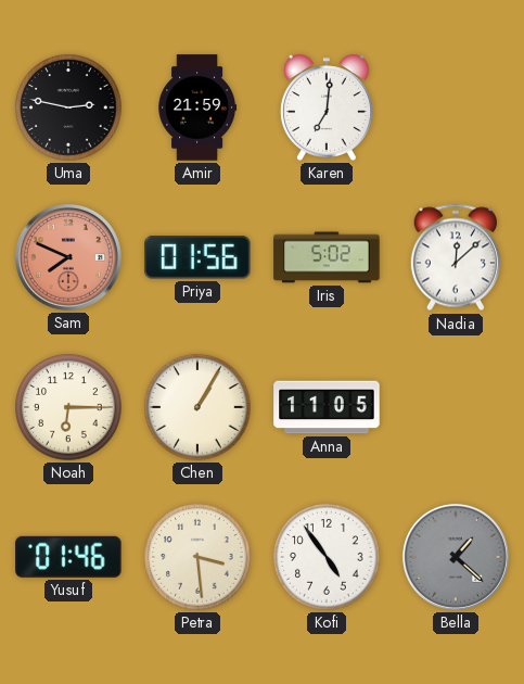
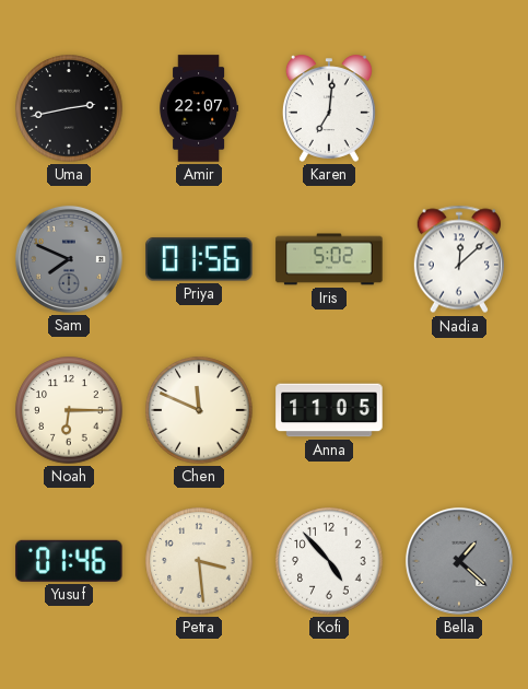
Uma: 2:47 -> 2:43 (69, 108)
Amir: 21:59 -> 22:07 (199, 108)
Sam dial: salmon -> grey (69, 259)
Chen: 1:05 -> 11:49 (199, 410)
Kofi: 4:54 -> 4:53 (329, 561)
